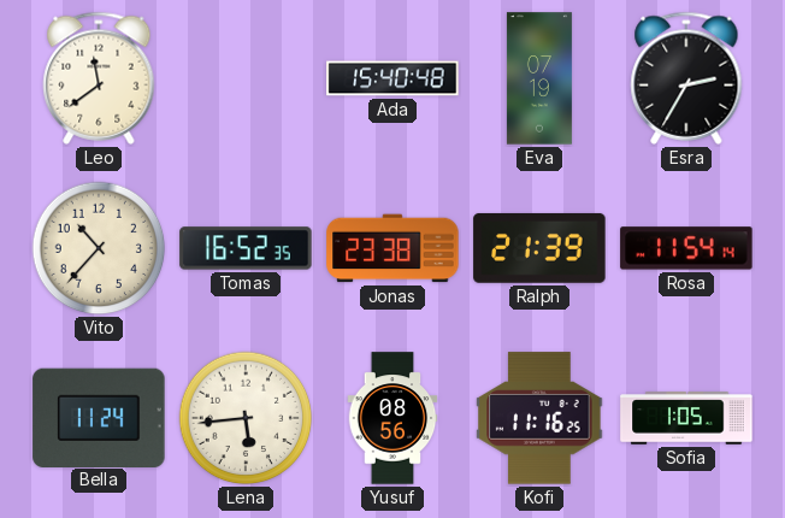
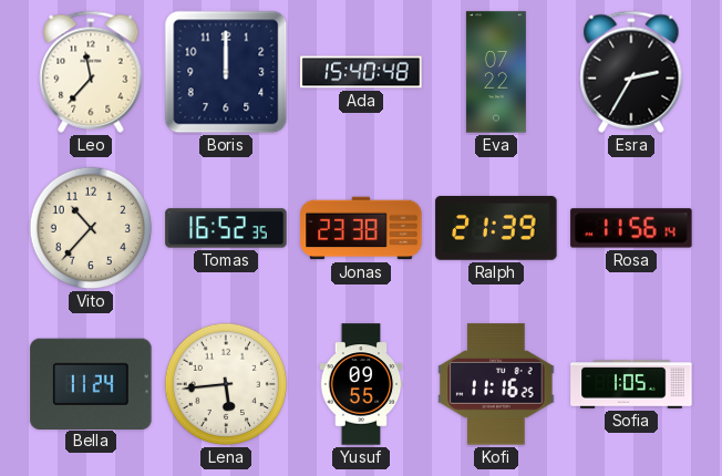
Leo: 11:39 -> 11:37 (91, 72)
Boris: none -> 12:00 (226, 72)
Eva: 07:19 -> 07:22 (496, 72)
Rosa: 11:54 -> 11:56 (631, 228)
Yusuf: 08:56 -> 09:55 (361, 384)
